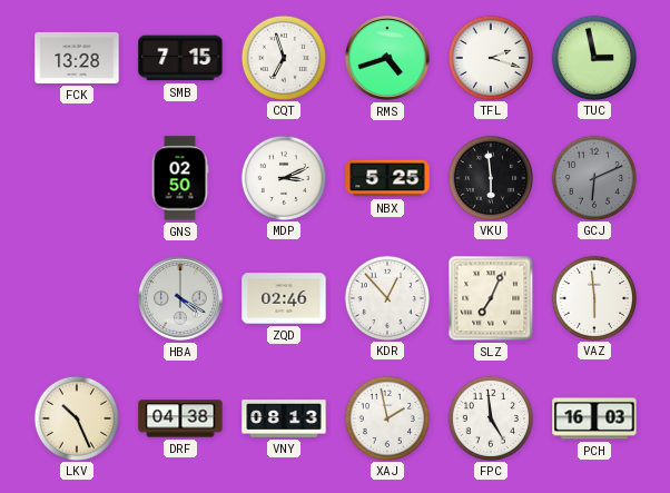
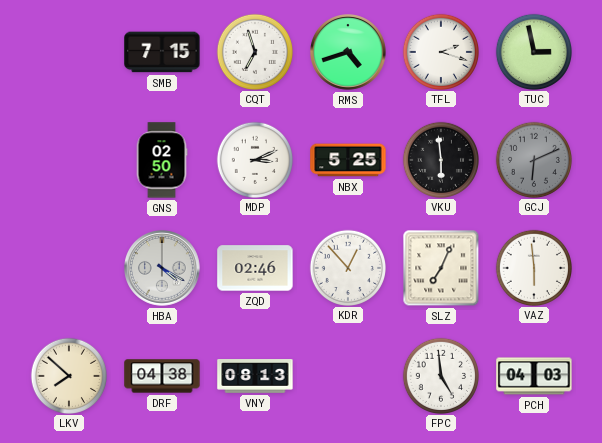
FCK: 13:28 -> none (77, 58)
LKV: 10:26 -> 7:52 (68, 375)
XAJ: 1:58 -> none (386, 417)
PCH: 16:03 -> 04:03 (534, 376)
